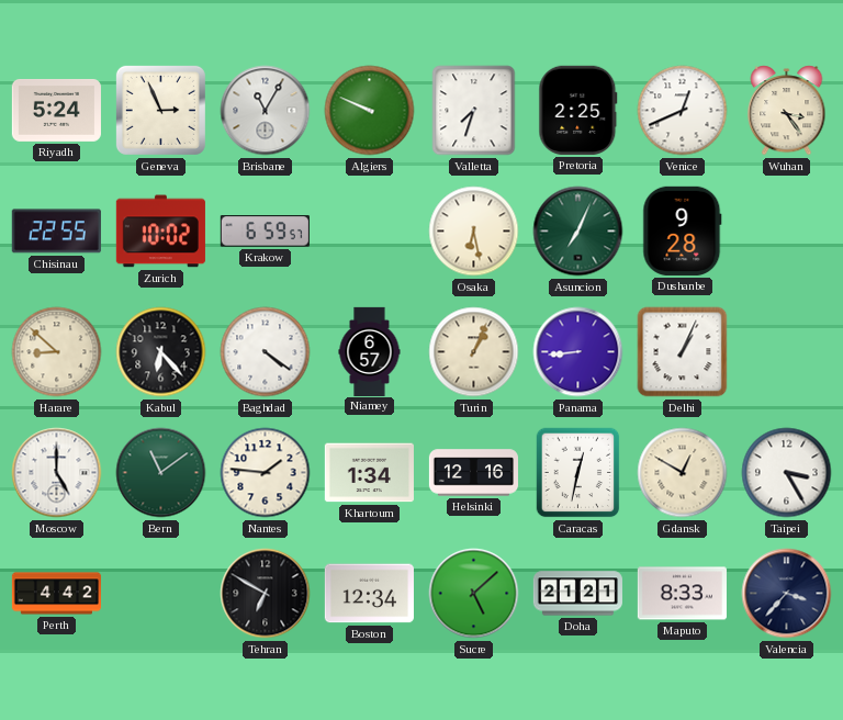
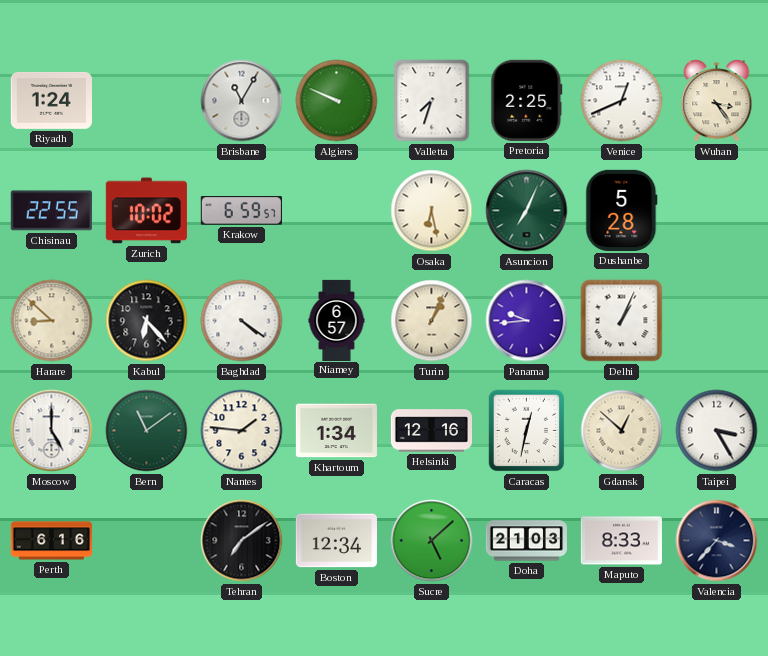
Riyadh: 5:24 -> 1:24 (51, 100)
Geneva: 2:56 -> none (160, 110)
Dushanbe: 9:28 -> 5:28 (622, 210)
Panama: 8:44 -> 9:44 (527, 321)
Gdansk: 12:50 -> 12:52 (622, 431)
Perth: 4:42 -> 6:16 (51, 541)
Tehran: 6:50 -> 7:09 (242, 541)
Doha: 21:21 -> 21:03 (526, 541)
